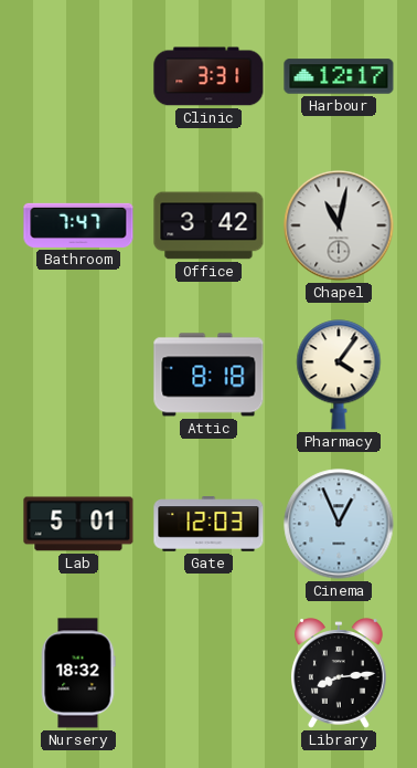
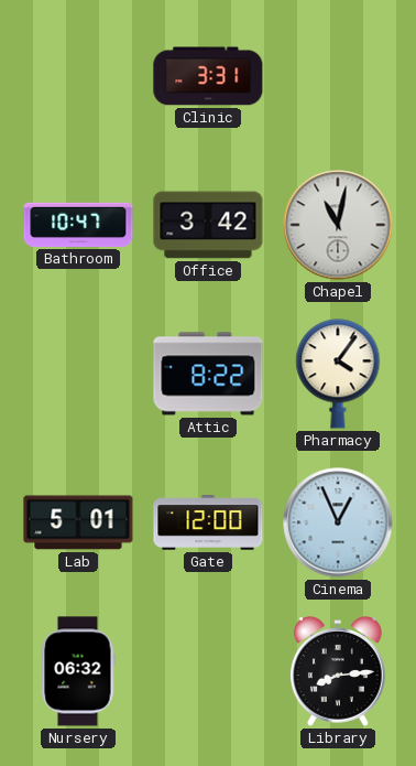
Harbour: 12:17 -> none (339, 76)
Bathroom: 7:47 -> 10:47 (78, 225)
Attic: 8:18 -> 8:22 (208, 374)
Gate: 12:03 -> 12:00 (208, 522)
Nursery: 18:32 -> 06:32 (78, 671)
